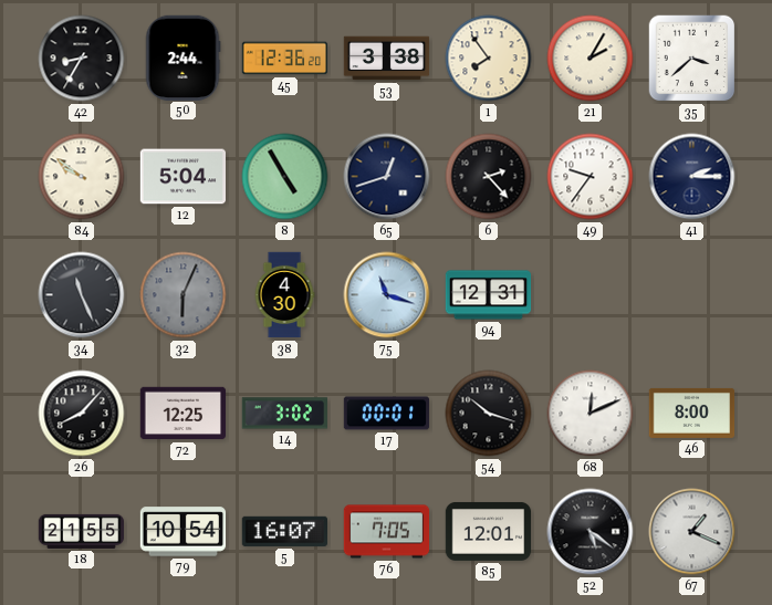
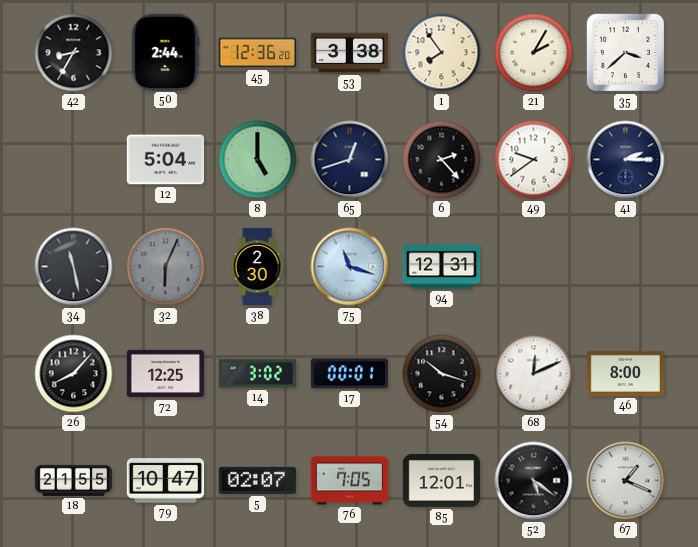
84: 9:51 -> none (82, 177)
8: 4:55 -> 5:00 (258, 160)
49: 9:36 -> 9:39 (534, 160)
34: 11:26 -> 11:28 (74, 267)
38: 4:30 -> 2:30 (257, 267)
79: 10:54 -> 10:47 (166, 481)
5: 16:07 -> 02:07 (257, 480)
